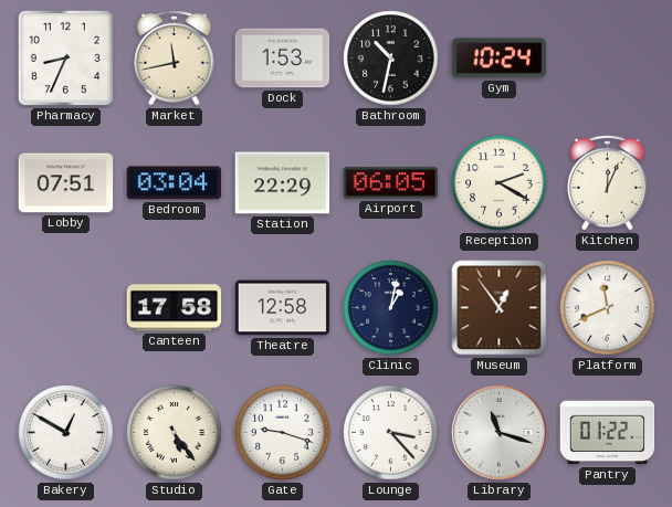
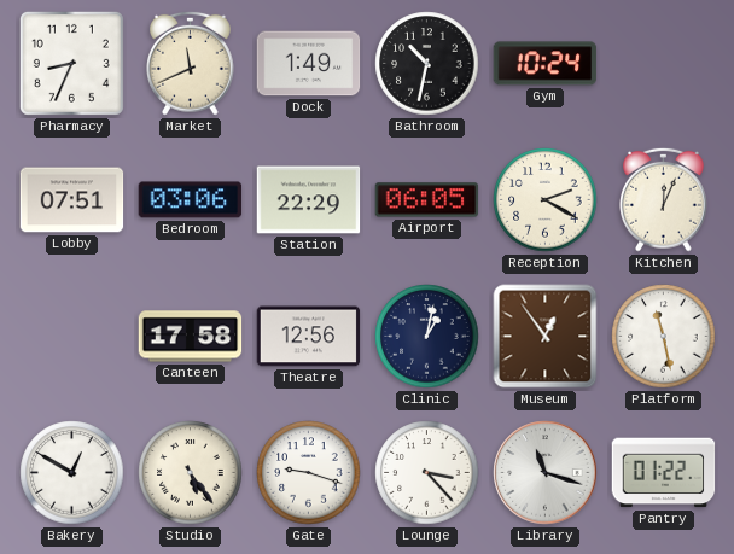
Market: 11:43 -> 11:41 (191, 63)
Dock: 1:53 -> 1:49 (309, 64)
Bedroom: 03:04 -> 03:06 (191, 200)
Theatre: 12:58 -> 12:56 (309, 337)
Platform: 11:41 -> 11:28 (664, 337)
